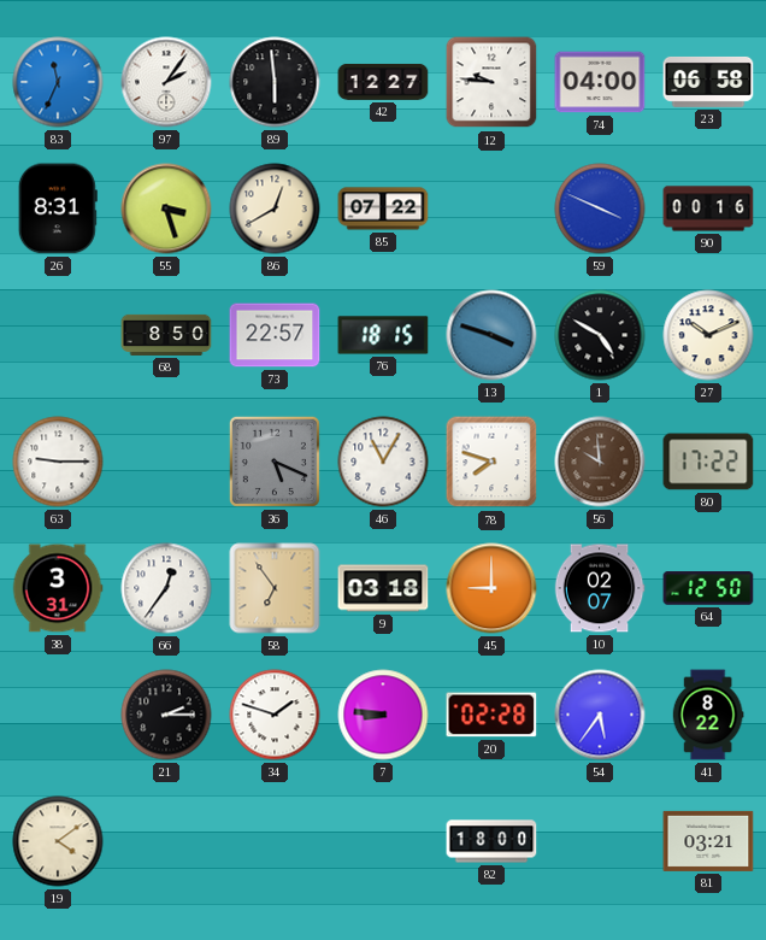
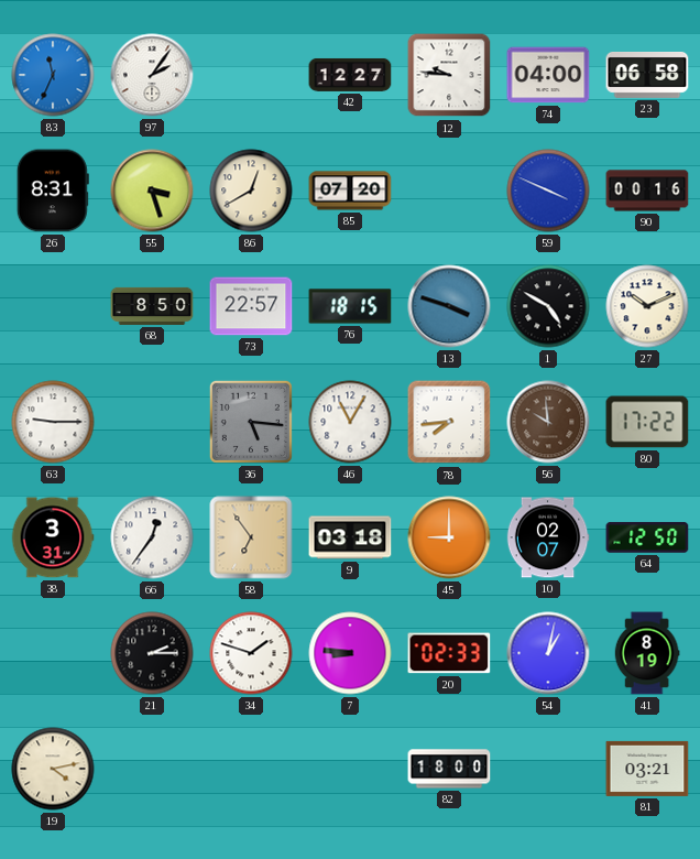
89: 5:59 -> none (275, 82)
85: 07:22 -> 07:20 (350, 191)
36: 5:19 -> 5:16 (251, 422)
78: 7:48 -> 7:44 (449, 422)
20: 02:28 -> 02:33 (449, 653)
54: 5:36 -> 1:02 (548, 653)
41: 8:22 -> 8:19 (647, 653)
19: 4:09 -> 4:13 (53, 769)
